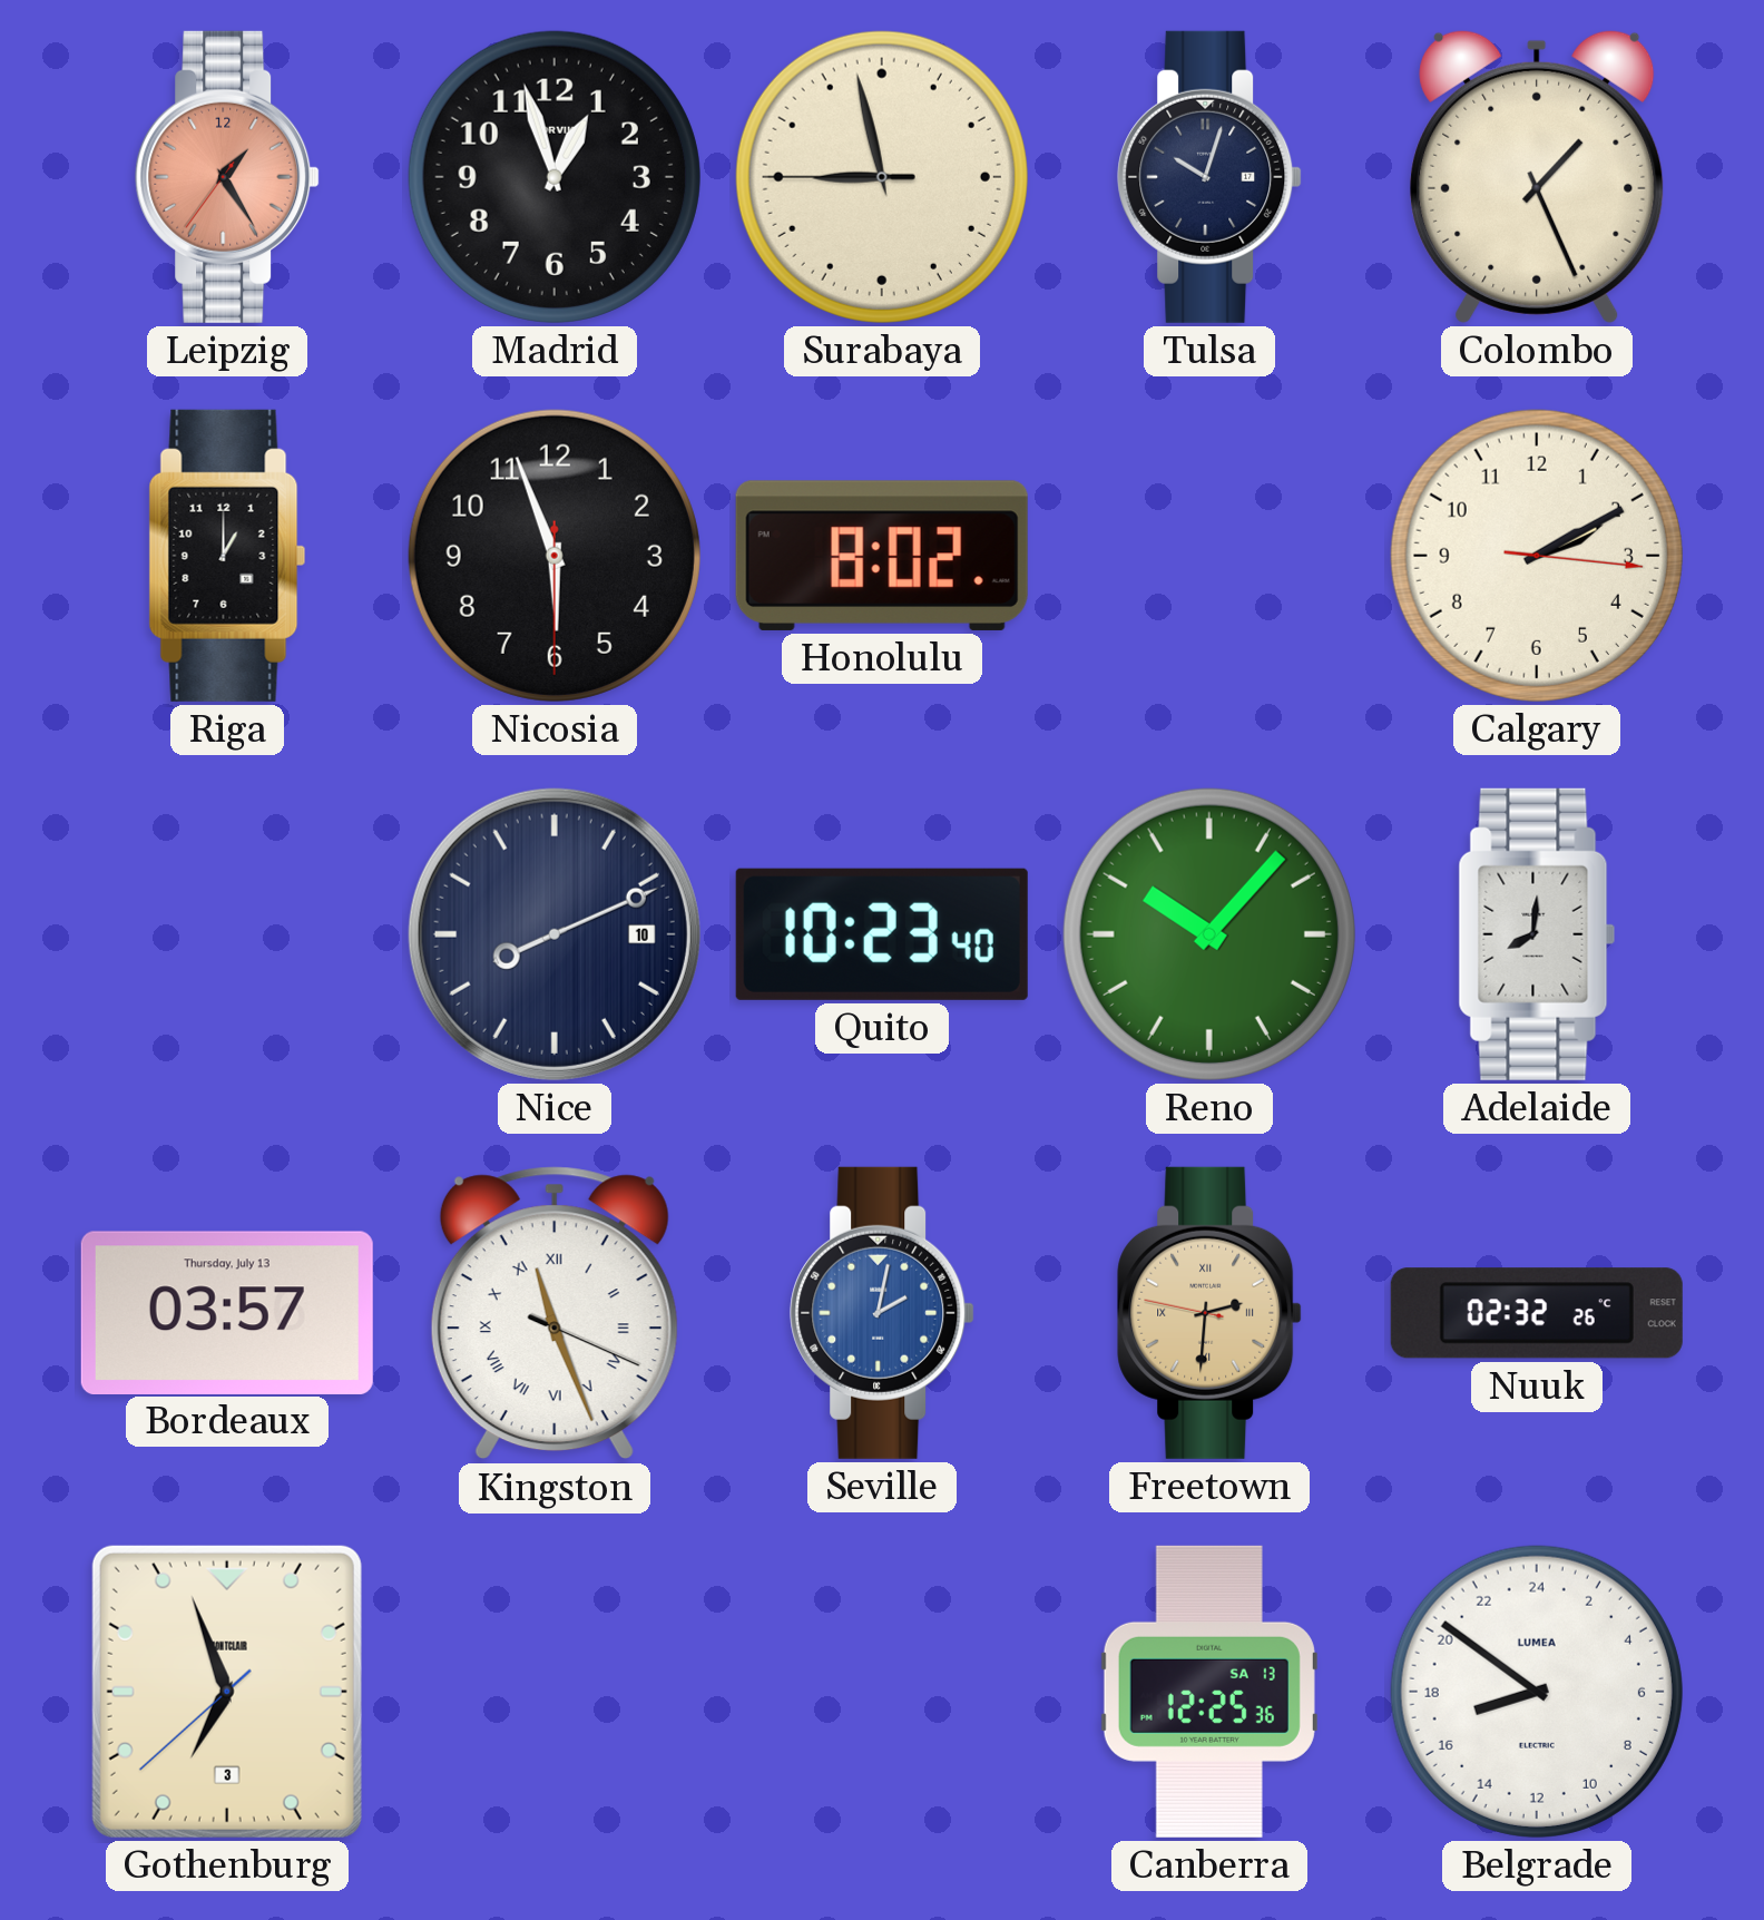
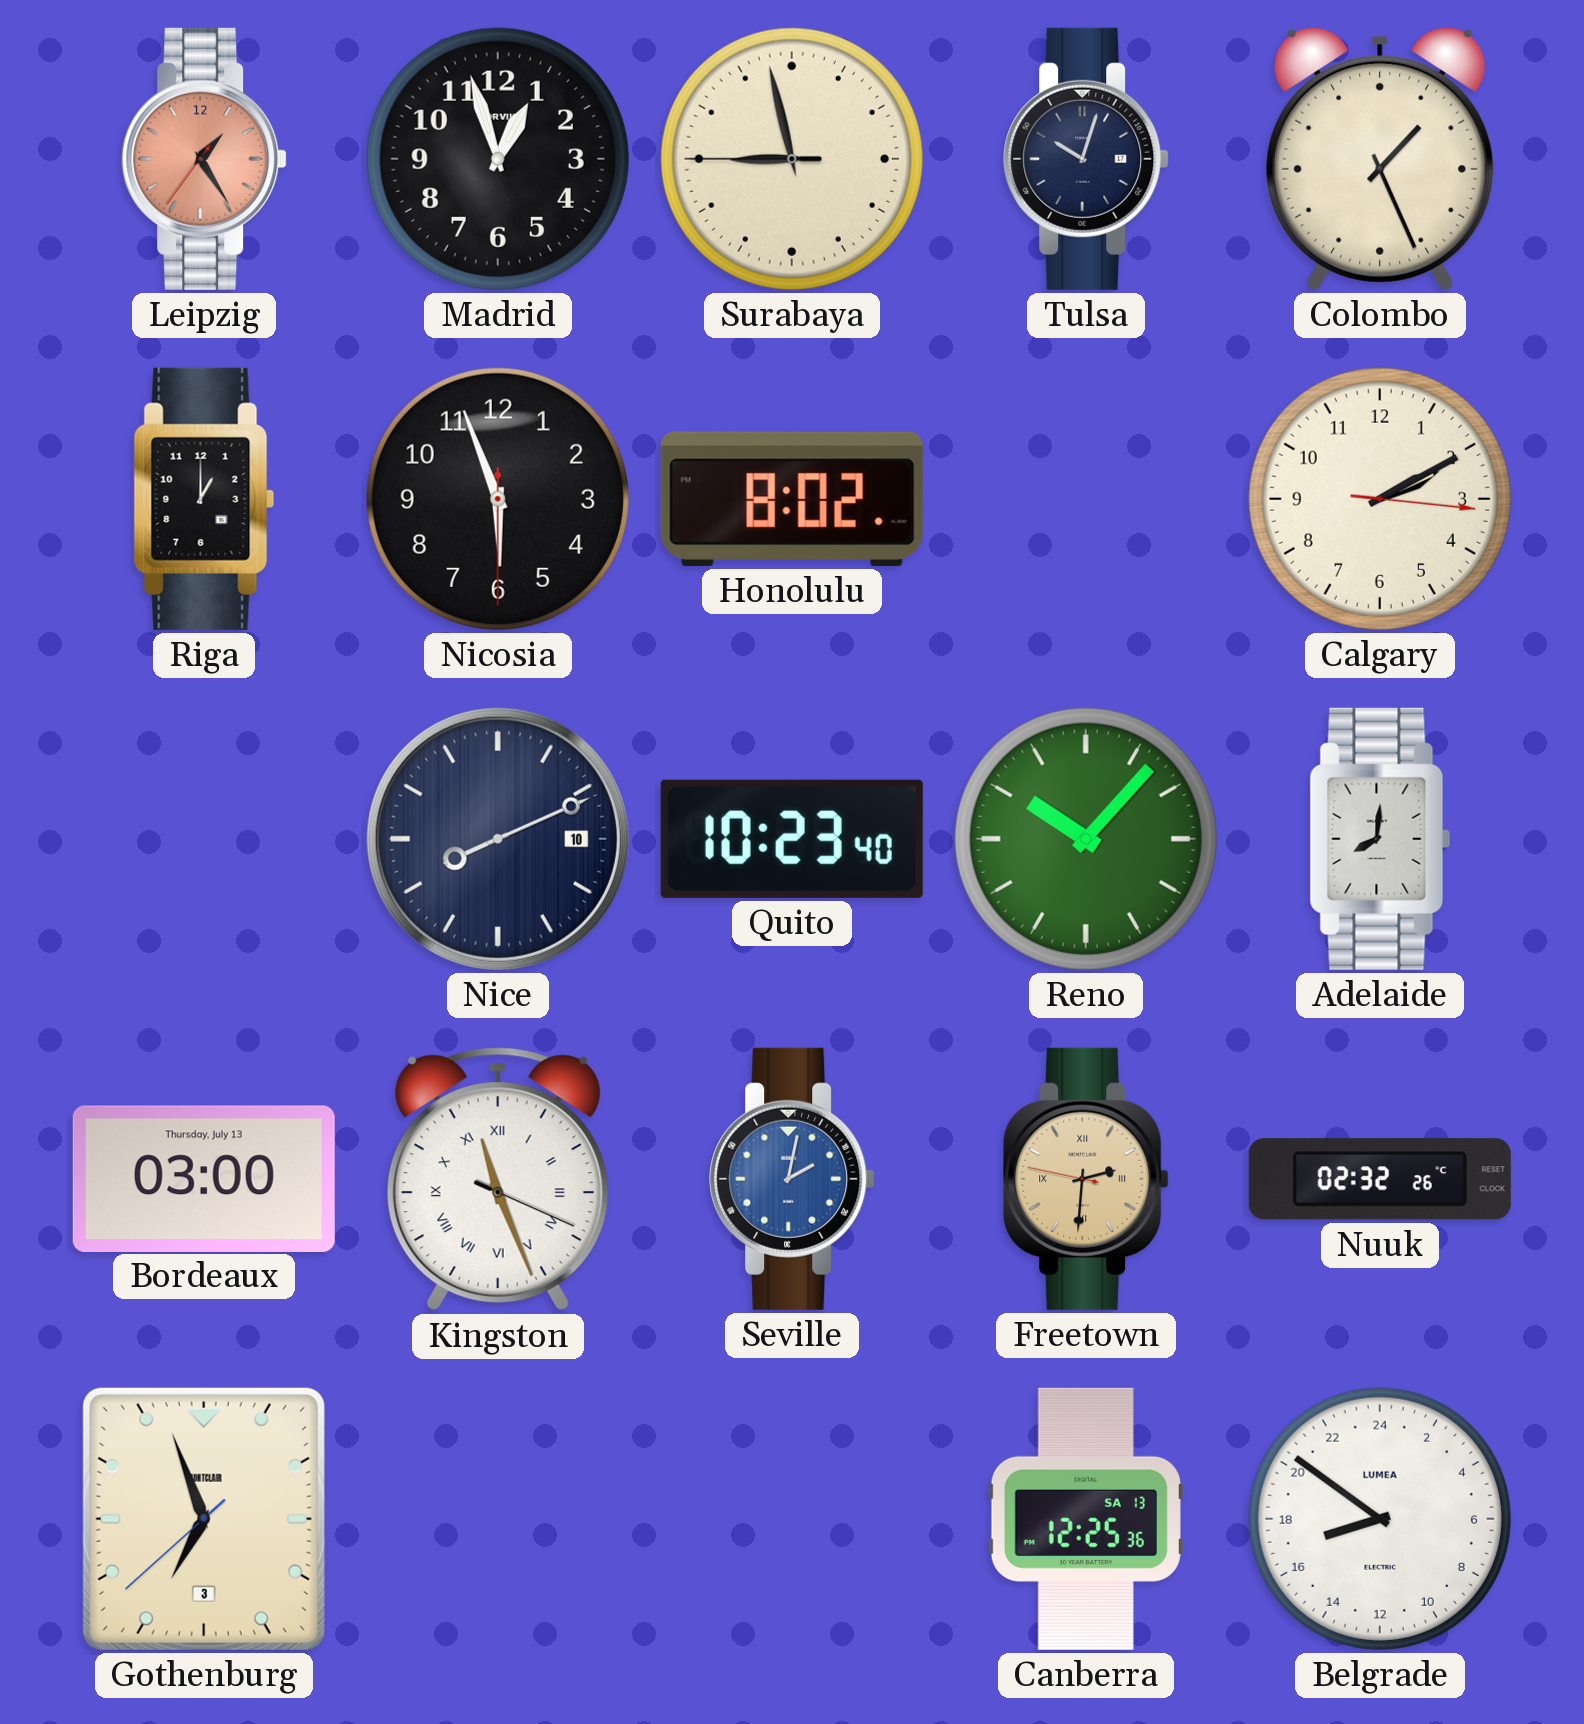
Bordeaux: 03:57 -> 03:00 (204, 1178)
